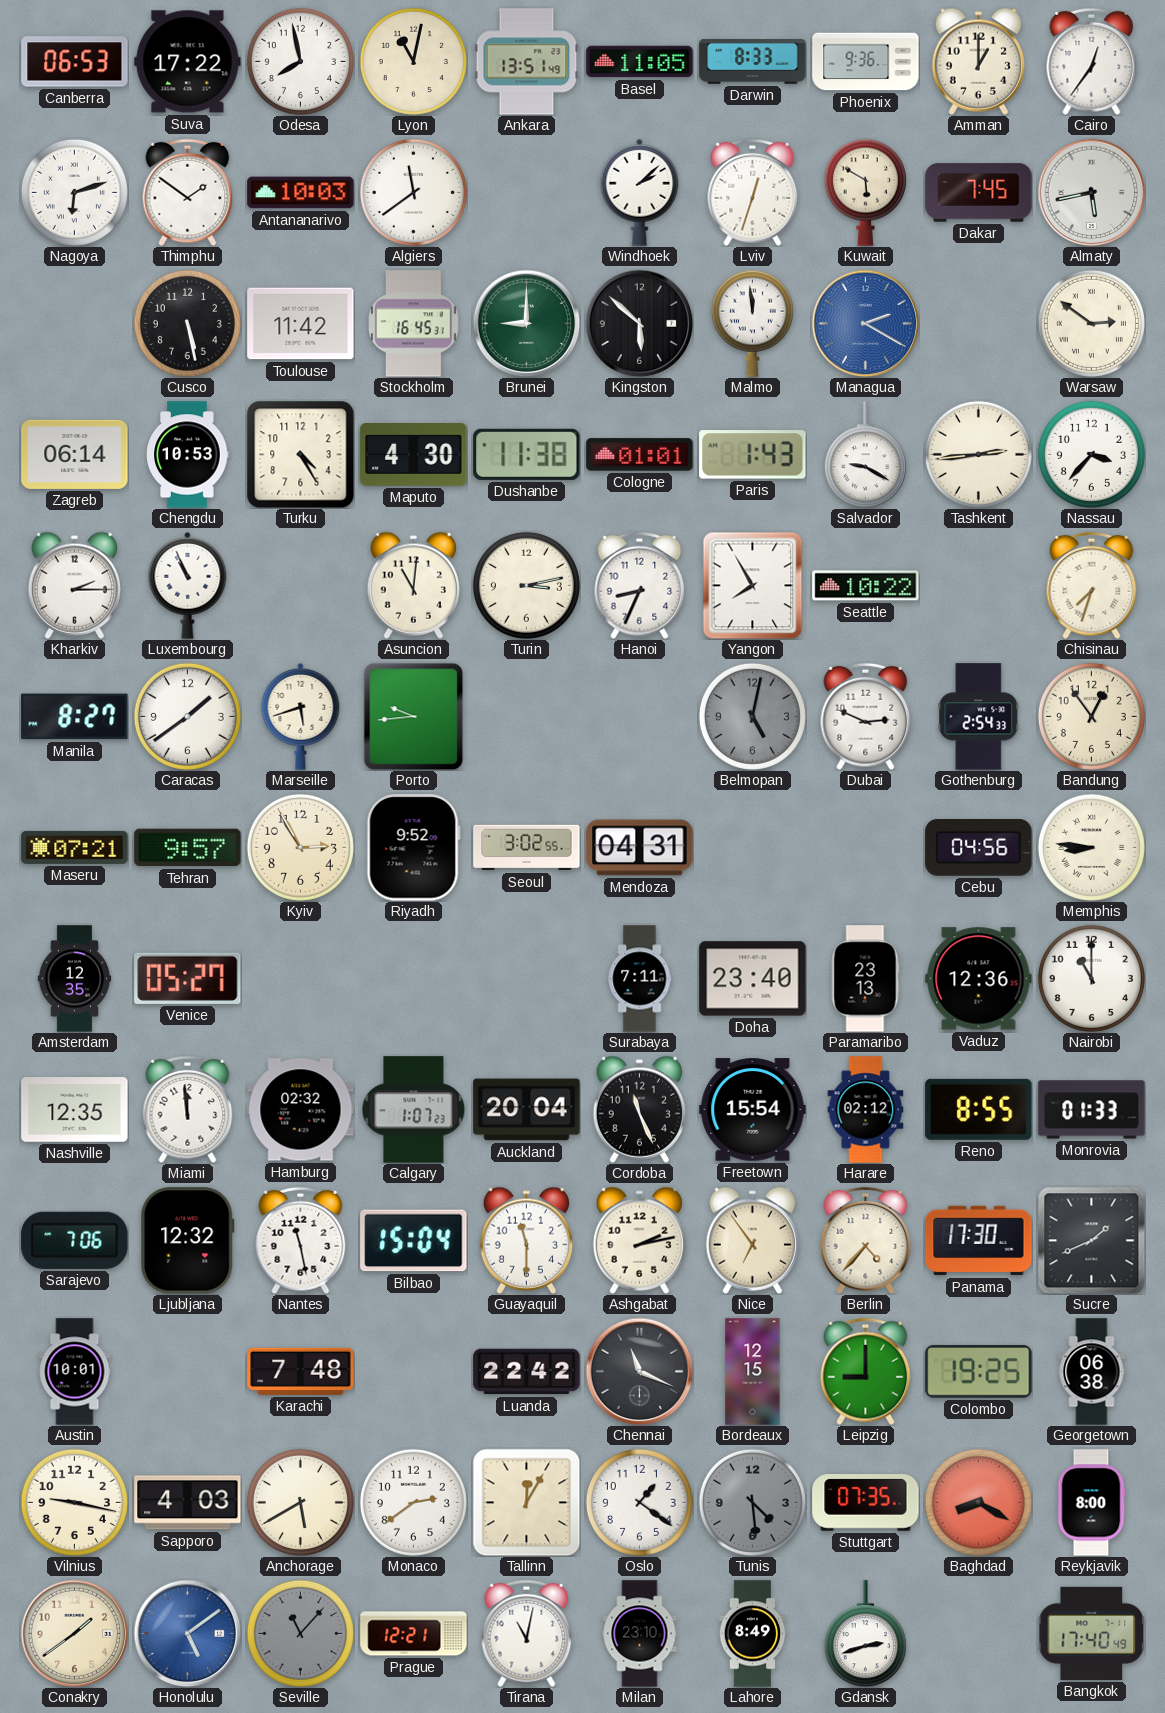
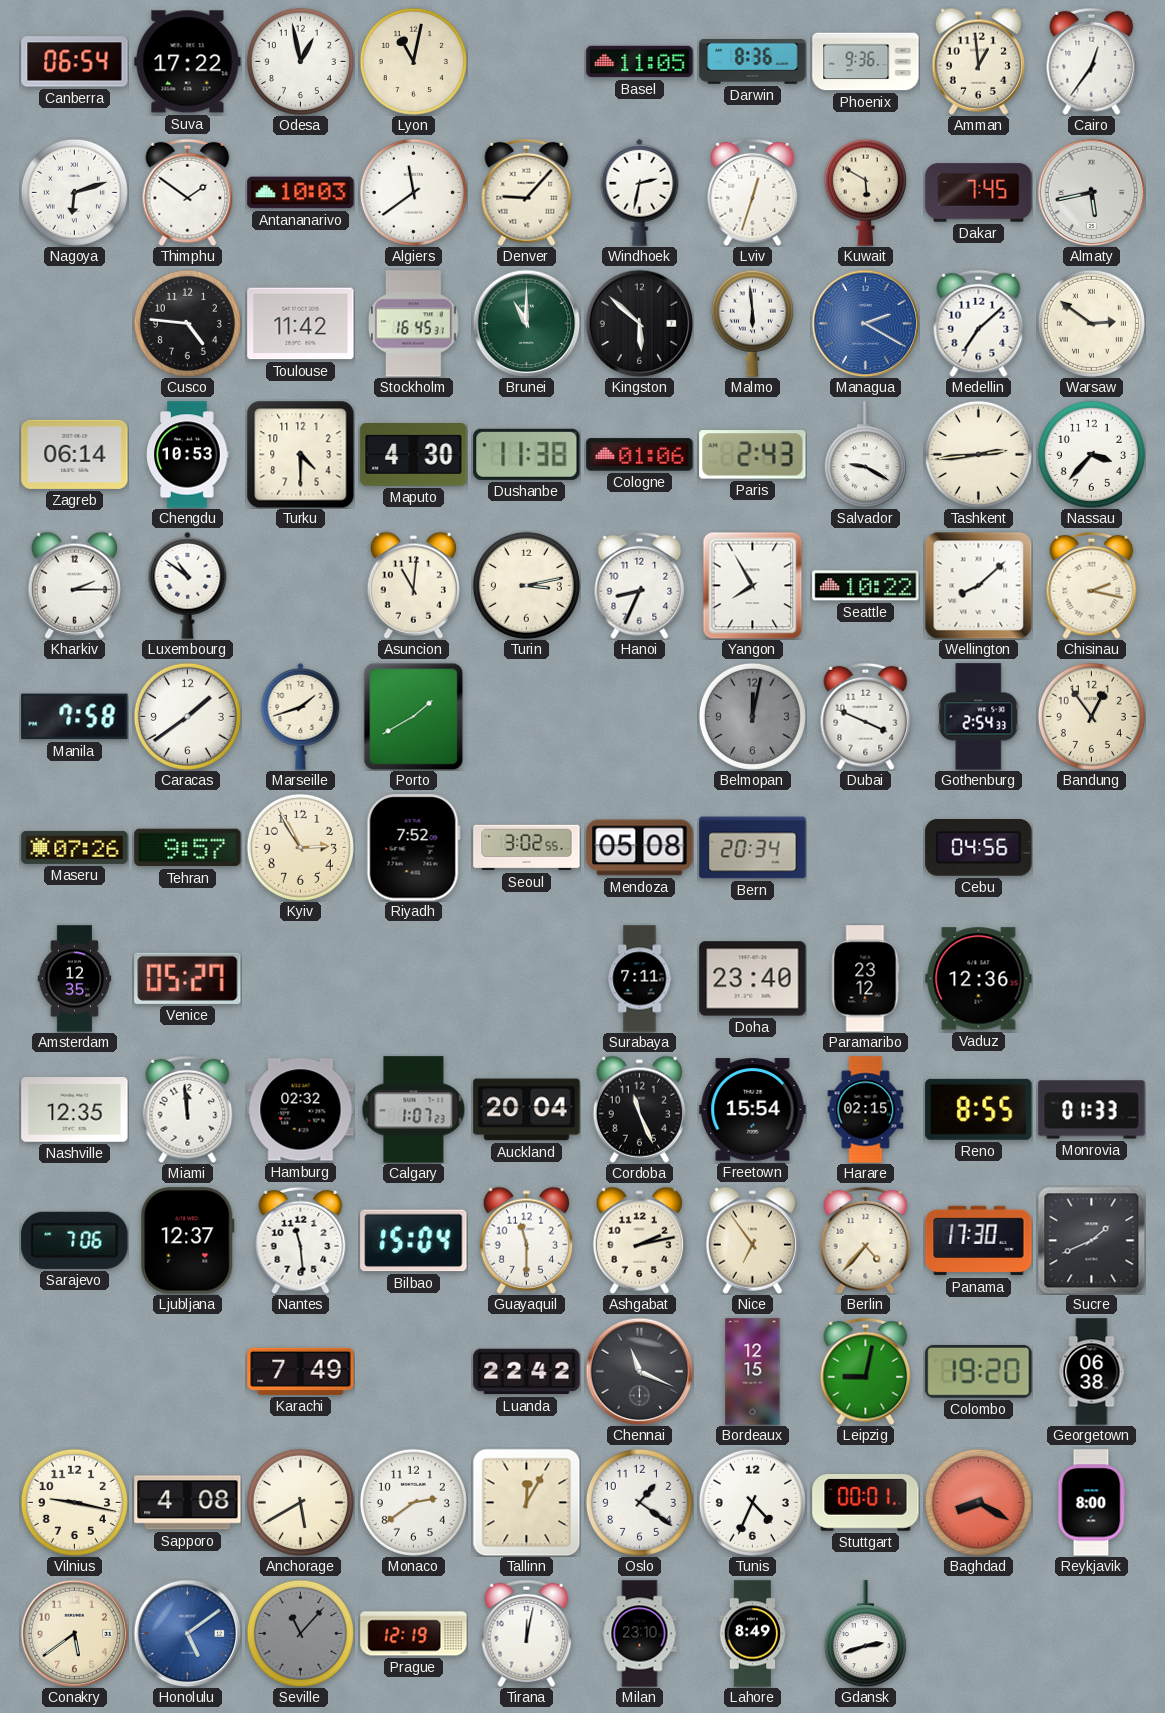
Canberra: 06:53 -> 06:54 (75, 62)
Odesa: 7:58 -> 12:58 (300, 61)
Ankara: 13:51 -> none (527, 62)
Darwin: 8:33 -> 8:36 (753, 62)
Amman: 1:00 -> 12:59 (978, 61)
Denver: none -> 9:07 (527, 192)
Windhoek: 2:08 -> 2:32 (640, 192)
Cusco: 5:28 -> 4:46 (187, 323)
Brunei: 9:00 -> 11:00 (526, 323)
Malmo: 11:59 -> 5:59 (752, 323)
Medellin: none -> 7:08 (979, 323)
Turku: 4:25 -> 4:30 (300, 454)
Cologne: 01:01 -> 01:06 (640, 455)
Paris: 1:43 -> 2:43 (753, 455)
Luxembourg: 10:56 -> 10:51 (188, 585)
Wellington: none -> 8:08 (978, 585)
Chisinau: 7:33 -> 2:17 (1092, 585)
Manila: 8:27 -> 7:58 (75, 717)
Marseille: 5:42 -> 1:42 (301, 716)
Porto: 9:44 -> 1:40 (414, 716)
Belmopan: 5:02 -> 12:02 (752, 716)
Dubai: 2:49 -> 3:49 (866, 716)
Maseru: 07:21 -> 07:26 (75, 847)
Riyadh: 9:52 -> 7:52 (413, 848)
Mendoza: 04:31 -> 05:08 (640, 848)
Bern: none -> 20:34 (753, 848)
Memphis: 8:46 -> none (1091, 847)
Paramaribo: 23:13 -> 23:12 (865, 979)
Nairobi: 11:00 -> none (1091, 978)
Harare: 02:12 -> 02:15 (866, 1110)
Ljubljana: 12:32 -> 12:37 (188, 1241)
Nantes: 11:28 -> 11:29 (301, 1240)
Austin: 10:01 -> none (75, 1372)
Karachi: 7:48 -> 7:49 (301, 1371)
Leipzig: 9:00 -> 9:02 (866, 1371)
Colombo: 19:25 -> 19:20 (979, 1371)
Sapporo: 4:03 -> 4:08 (188, 1503)
Tunis: 4:29 -> 4:34 (752, 1502)
Tunis dial: grey -> white (752, 1502)
Stuttgart: 07:35 -> 00:01 (866, 1503)
Conakry: 1:39 -> 5:39 (74, 1633)
Prague: 12:21 -> 12:19 (414, 1634)
Tirana: 11:02 -> 12:02 (527, 1633)
Bangkok: 17:40 -> none (1091, 1633)
